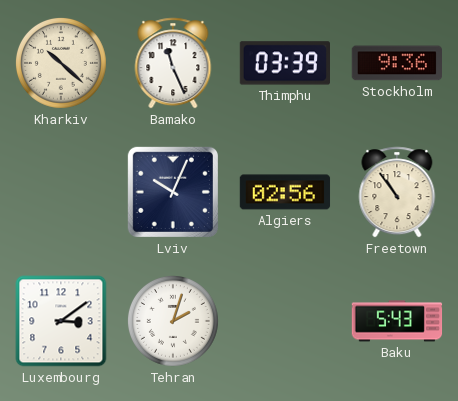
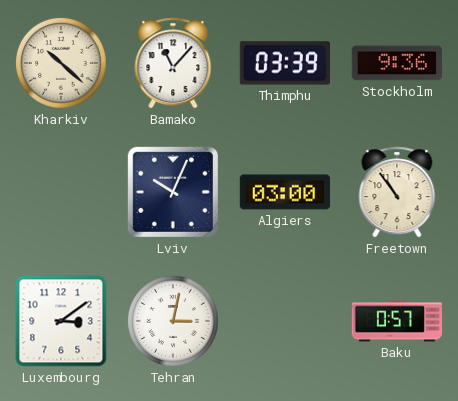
Bamako: 11:26 -> 11:07 (173, 63)
Algiers: 02:56 -> 03:00 (285, 192)
Tehran: 2:03 -> 3:02 (173, 321)
Baku: 5:43 -> 0:57 (397, 321)
